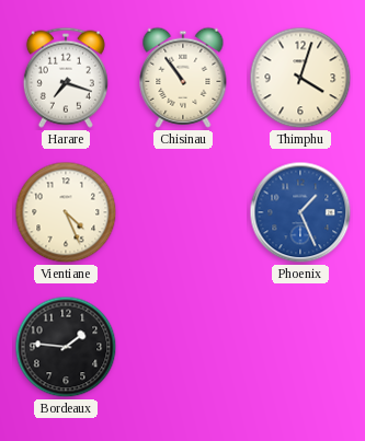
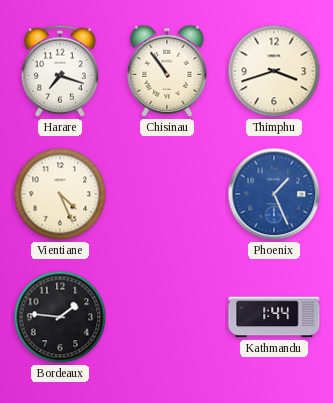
Thimphu: 4:03 -> 3:42 (274, 71)
Kathmandu: none -> 1:44 (274, 317)
